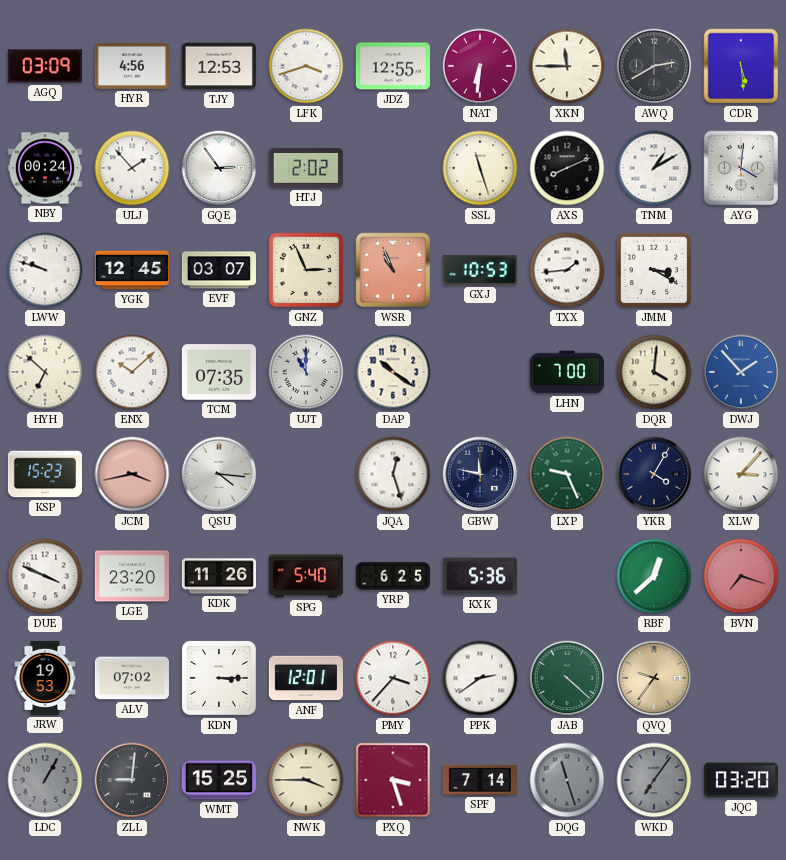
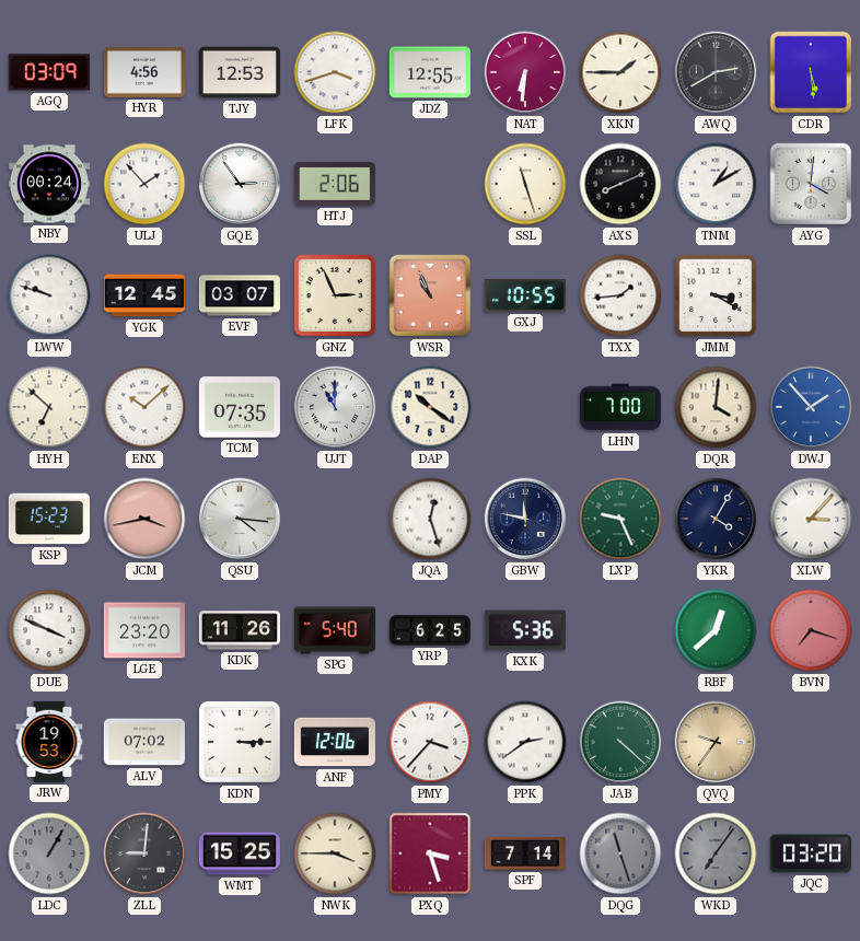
XKN: 11:45 -> 1:45 (620, 72)
HTJ: 2:02 -> 2:06 (335, 184)
GXJ: 10:53 -> 10:55 (525, 295)
ANF: 12:01 -> 12:06 (335, 742)
